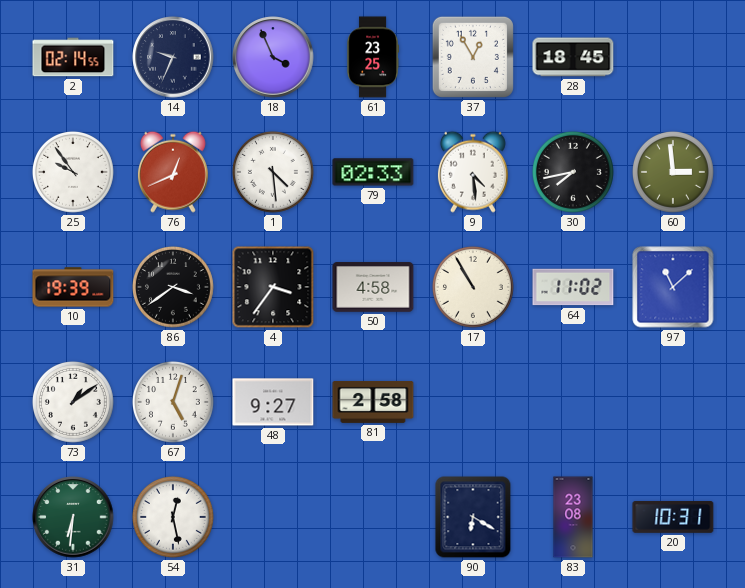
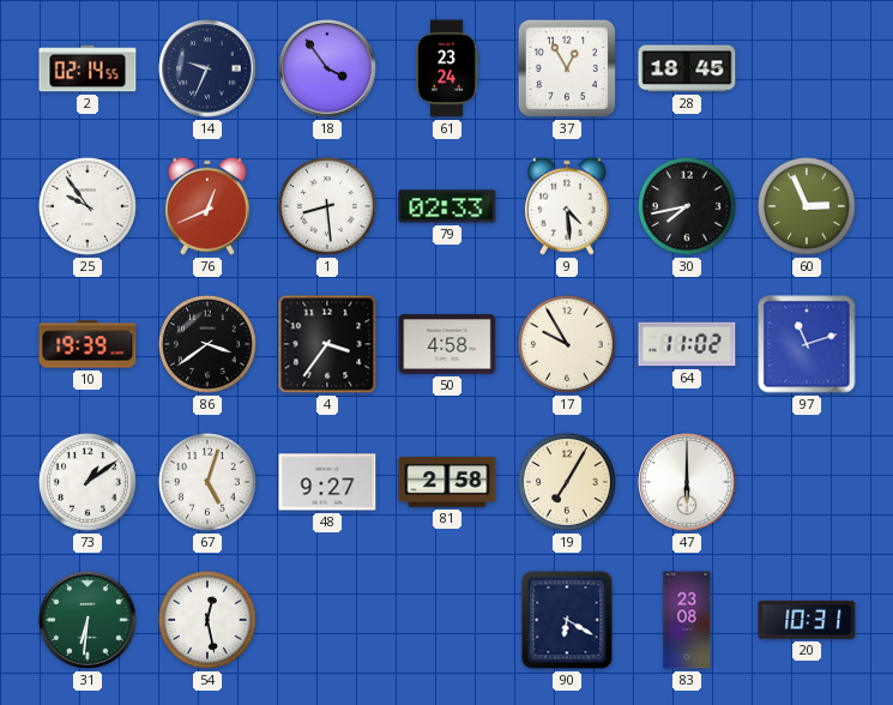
18: 3:56 -> 3:54 (327, 68)
61: 23:25 -> 23:24 (446, 68)
1: 4:29 -> 8:29 (327, 206)
60: 2:59 -> 2:56 (807, 206)
17: 10:55 -> 9:55 (567, 344)
97: 11:08 -> 11:12 (807, 344)
19: none -> 7:05 (567, 482)
47: none -> 6:00 (687, 482)
